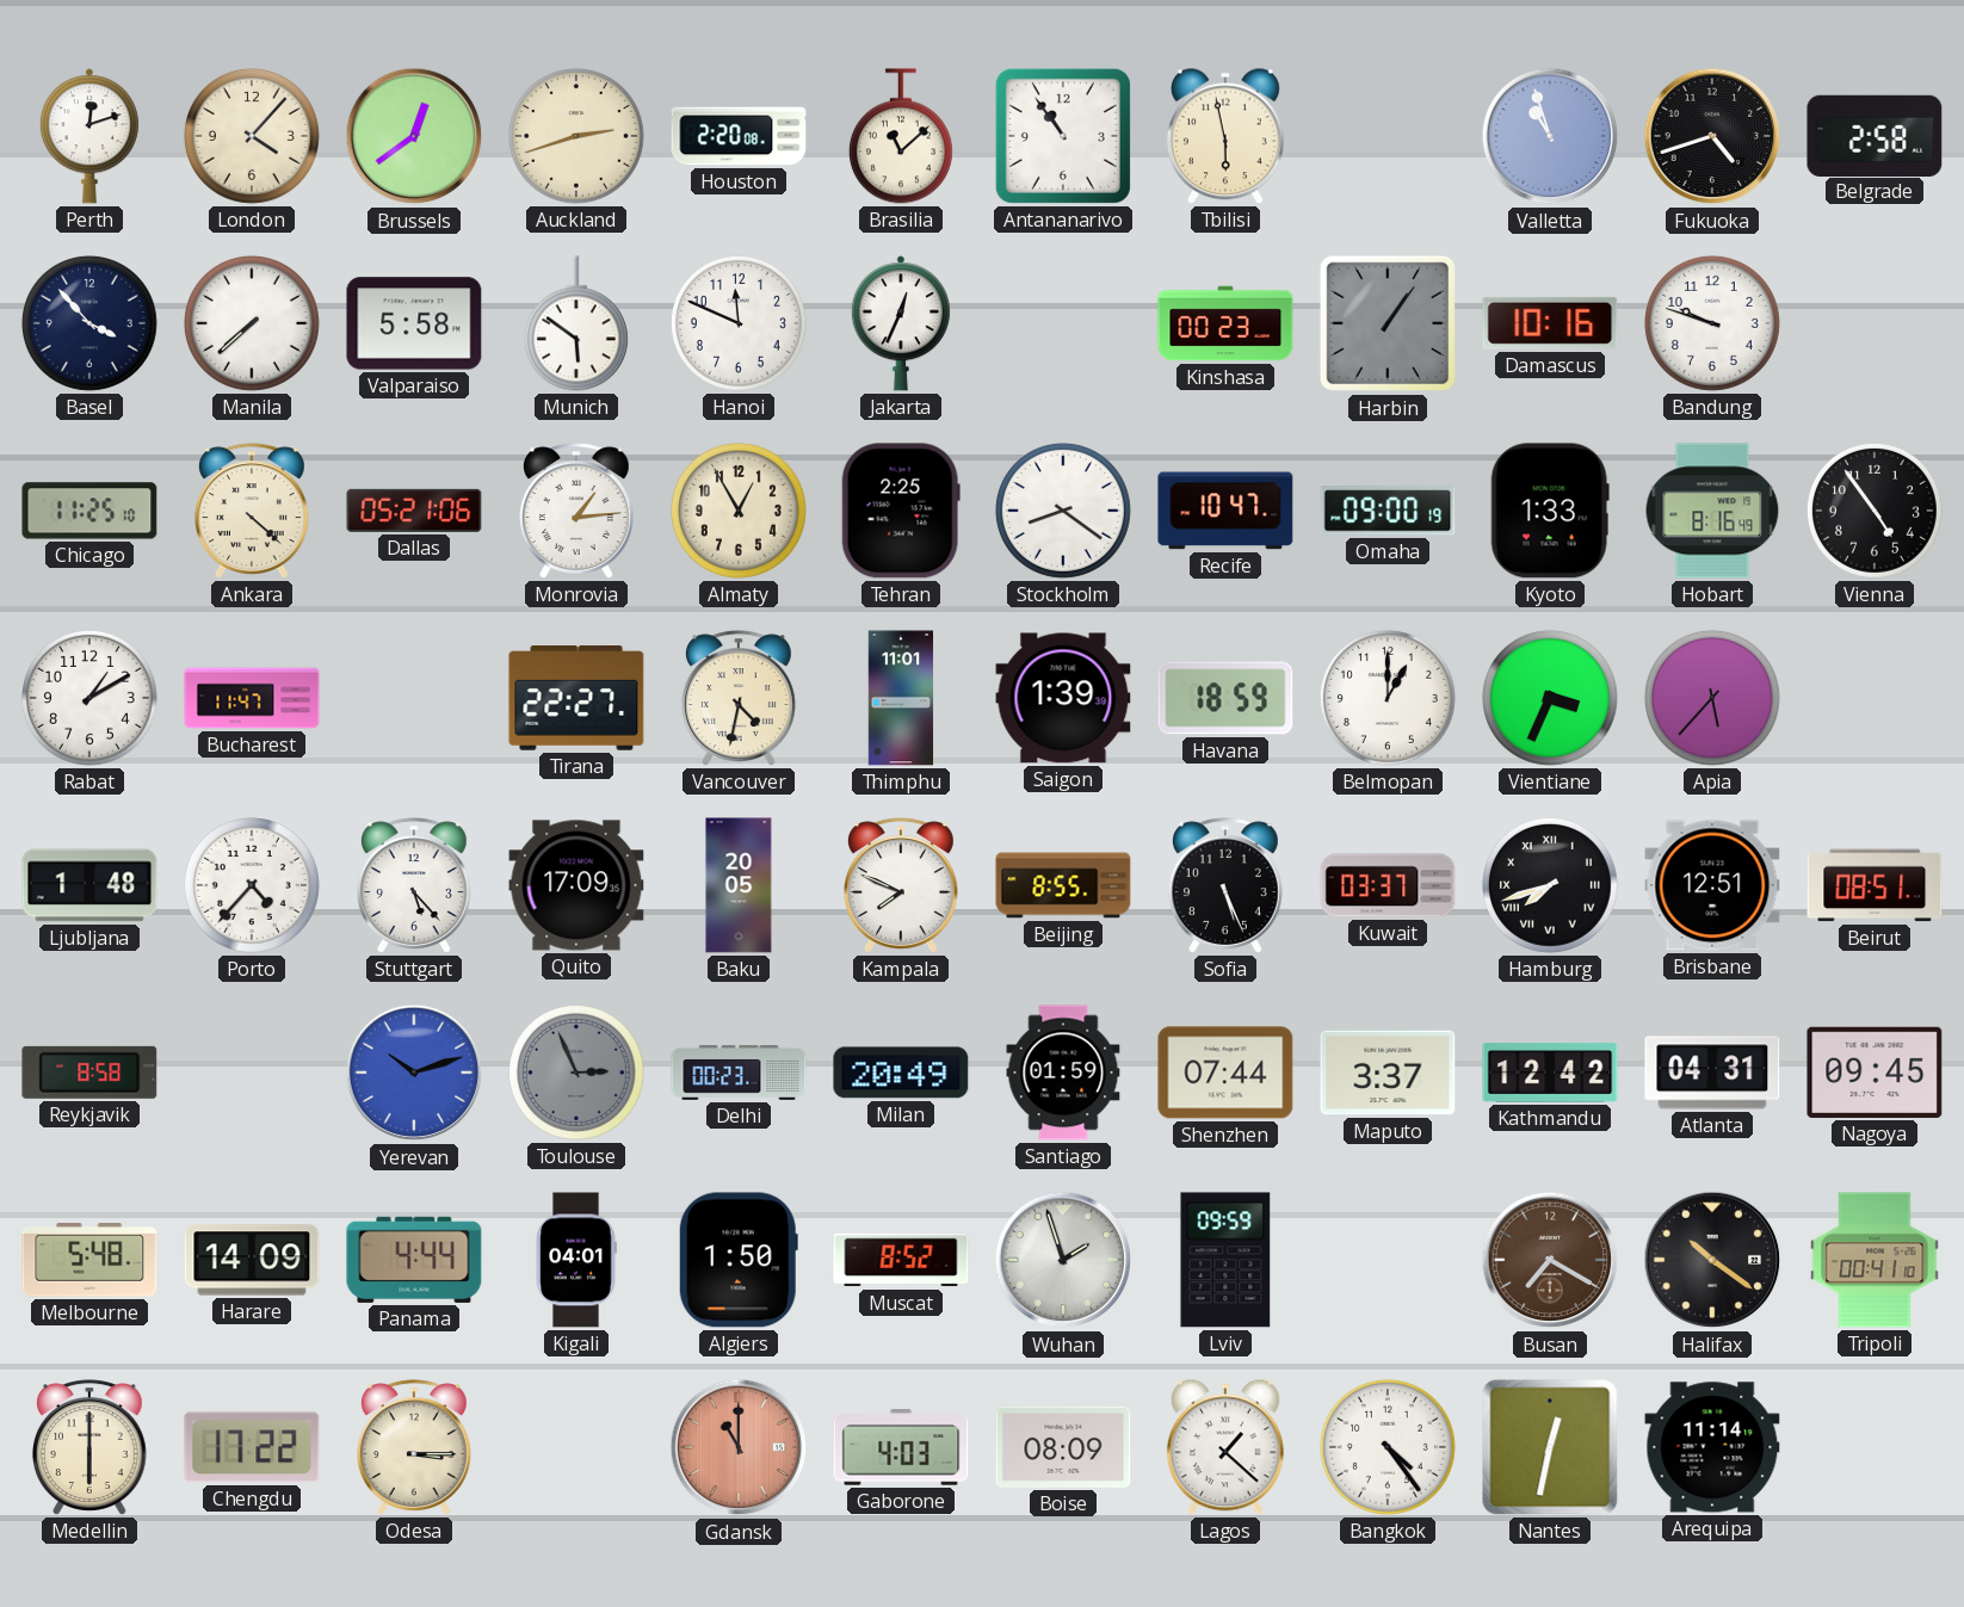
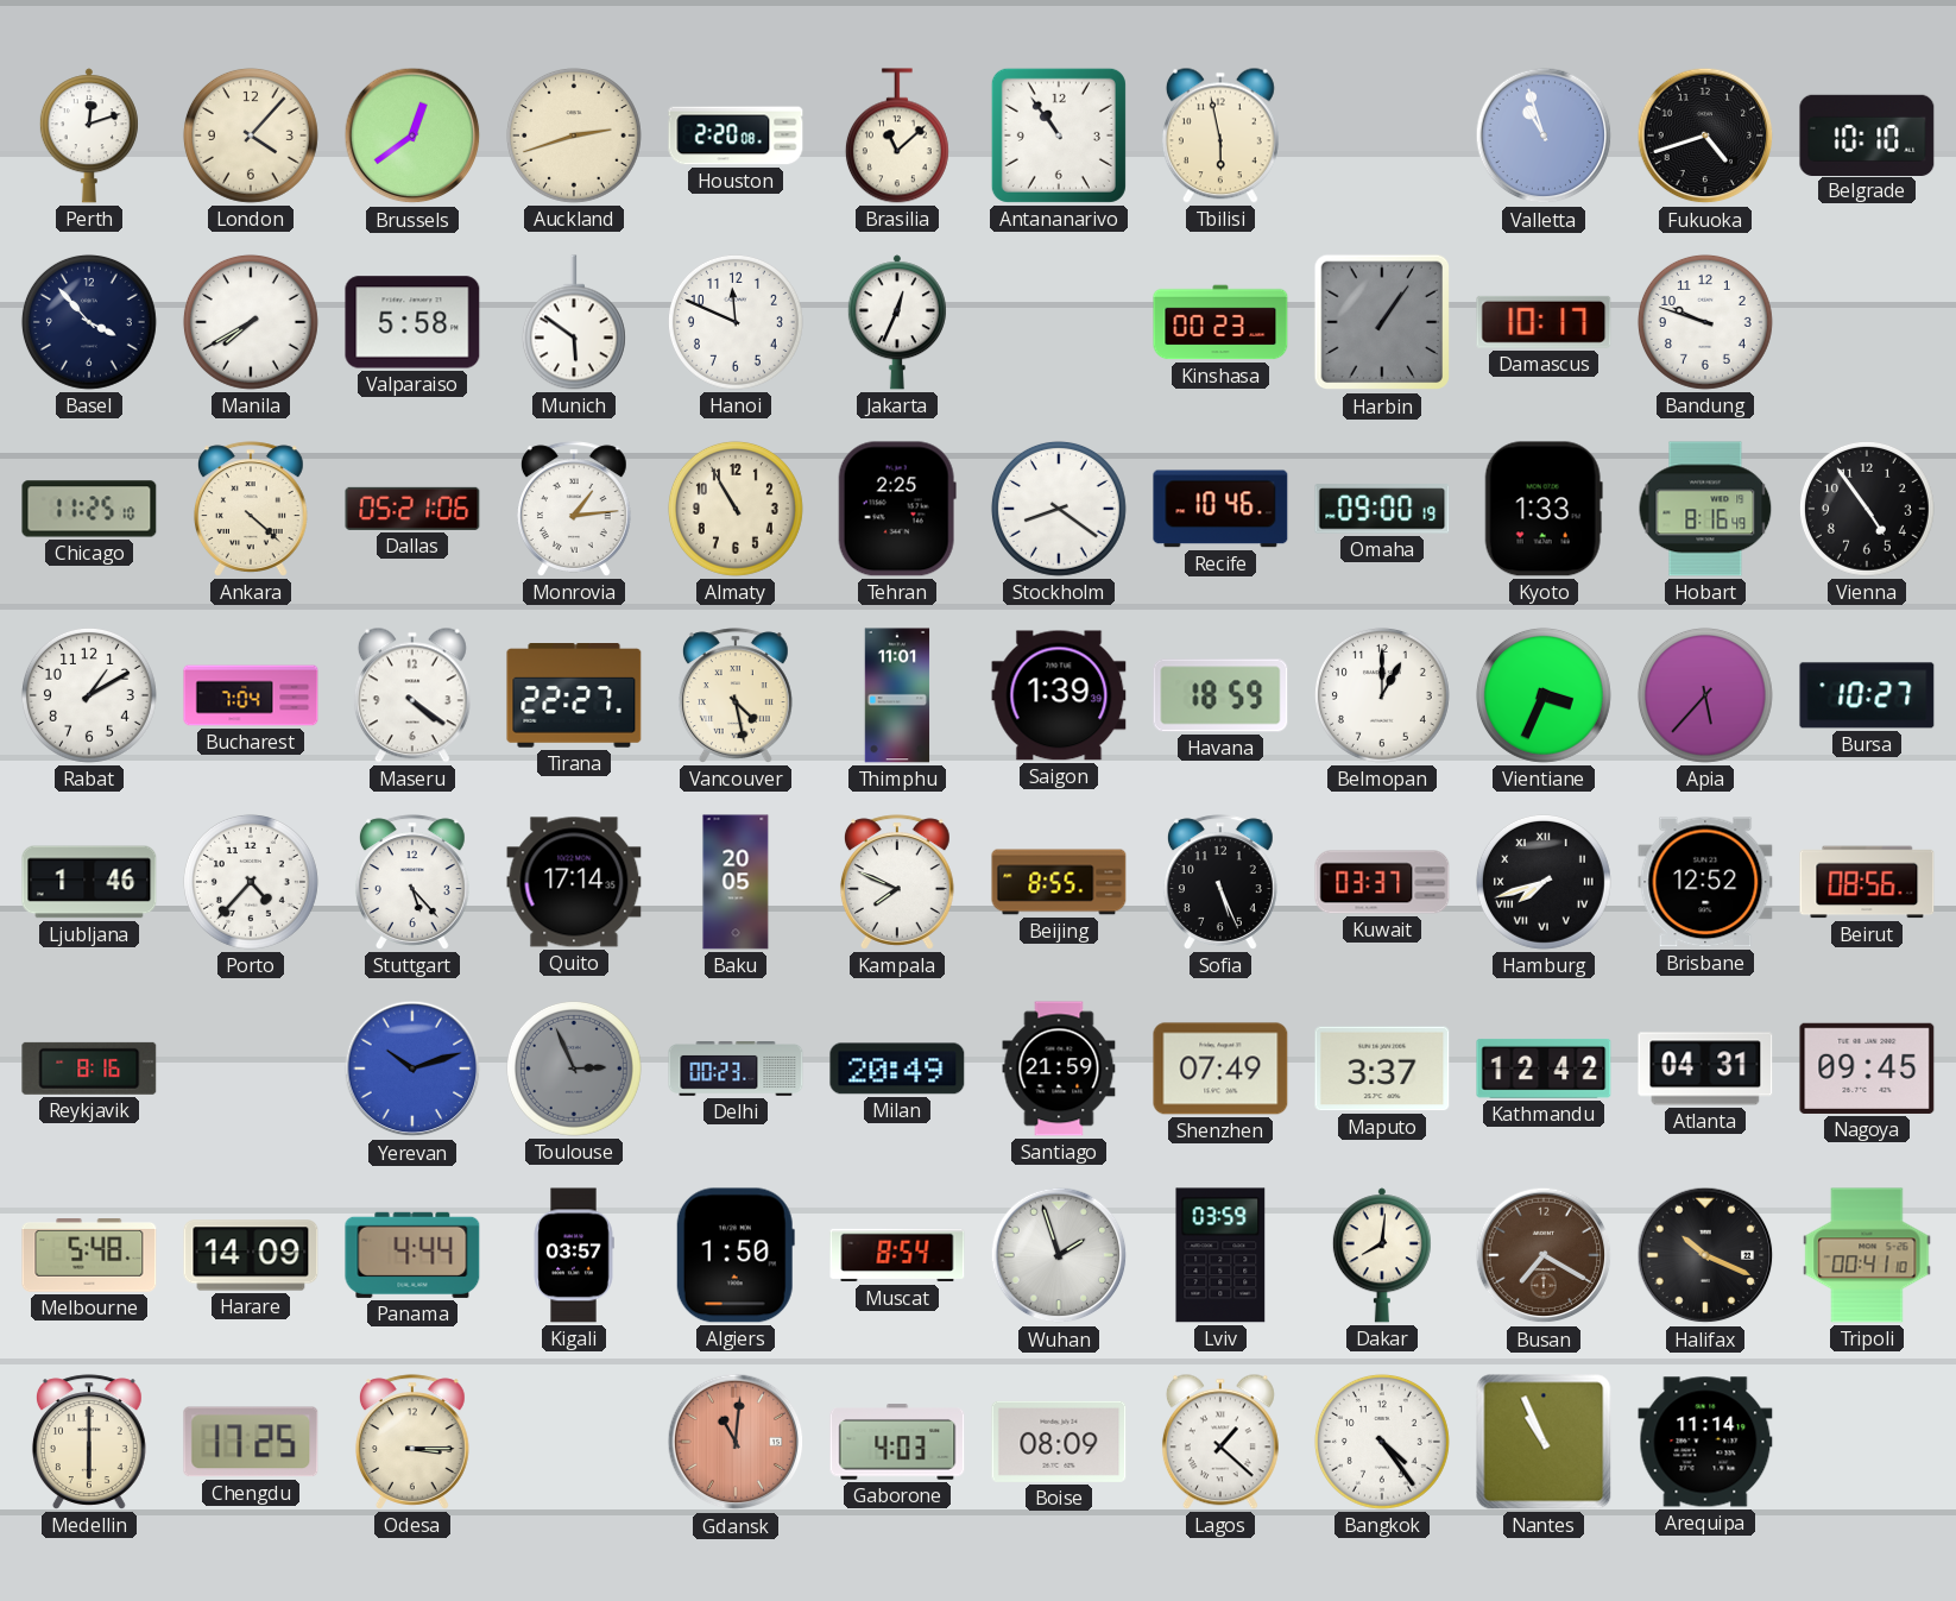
Belgrade: 2:58 -> 10:10 (1867, 134)
Manila: 7:38 -> 7:40 (251, 322)
Damascus: 10:16 -> 10:17 (1544, 322)
Almaty: 12:55 -> 10:55 (736, 509)
Recife: 10:47 -> 10:46 (1220, 509)
Bucharest: 11:47 -> 7:04 (251, 695)
Maseru: none -> 4:21 (412, 695)
Vancouver: 4:32 -> 4:28 (736, 695)
Bursa: none -> 10:27 (1867, 695)
Ljubljana: 1:48 -> 1:46 (89, 882)
Quito: 17:09 -> 17:14 (574, 882)
Brisbane: 12:51 -> 12:52 (1705, 882)
Beirut: 08:51 -> 08:56 (1867, 882)
Reykjavik: 8:58 -> 8:16 (89, 1069)
Santiago: 01:59 -> 21:59 (1059, 1069)
Shenzhen: 07:44 -> 07:49 (1220, 1069)
Kigali: 04:01 -> 03:57 (574, 1255)
Muscat: 8:52 -> 8:54 (897, 1255)
Lviv: 09:59 -> 03:59 (1220, 1255)
Dakar: none -> 8:01 (1382, 1255)
Halifax: 10:21 -> 10:19 (1705, 1255)
Chengdu: 17:22 -> 17:25 (251, 1442)
Gdansk: 11:00 -> 11:01 (736, 1442)
Nantes: 12:32 -> 10:56 (1544, 1442)
